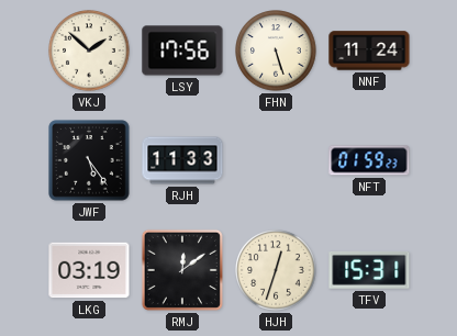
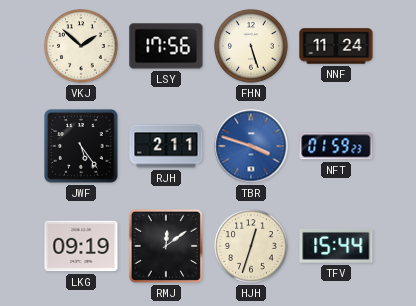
RJH: 11:33 -> 2:11 (166, 146)
TBR: none -> 3:48 (251, 146)
LKG: 03:19 -> 09:19 (81, 246)
TFV: 15:31 -> 15:44 (336, 246)
